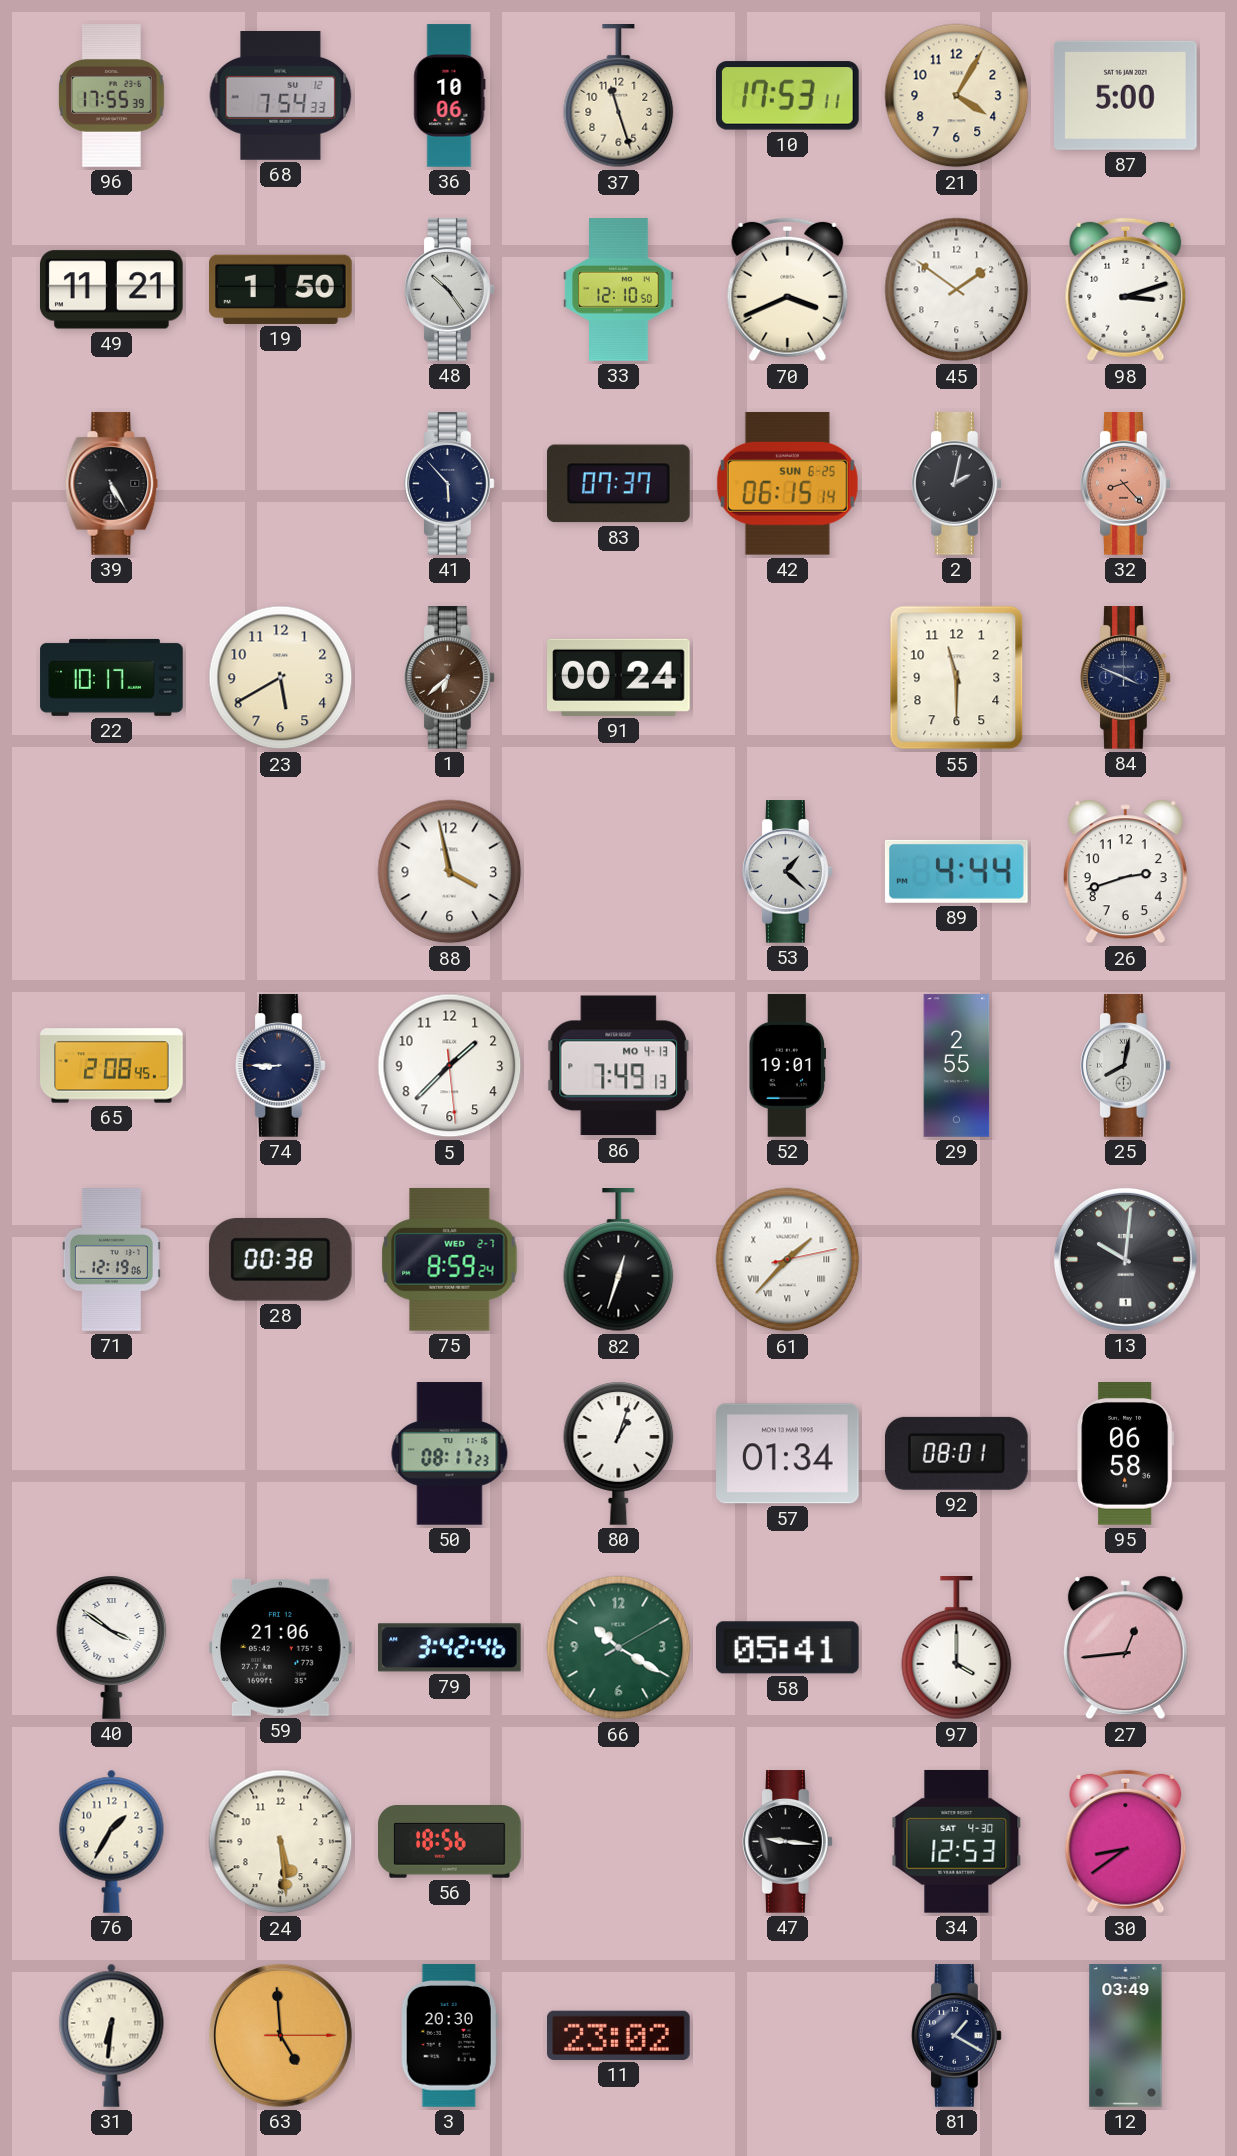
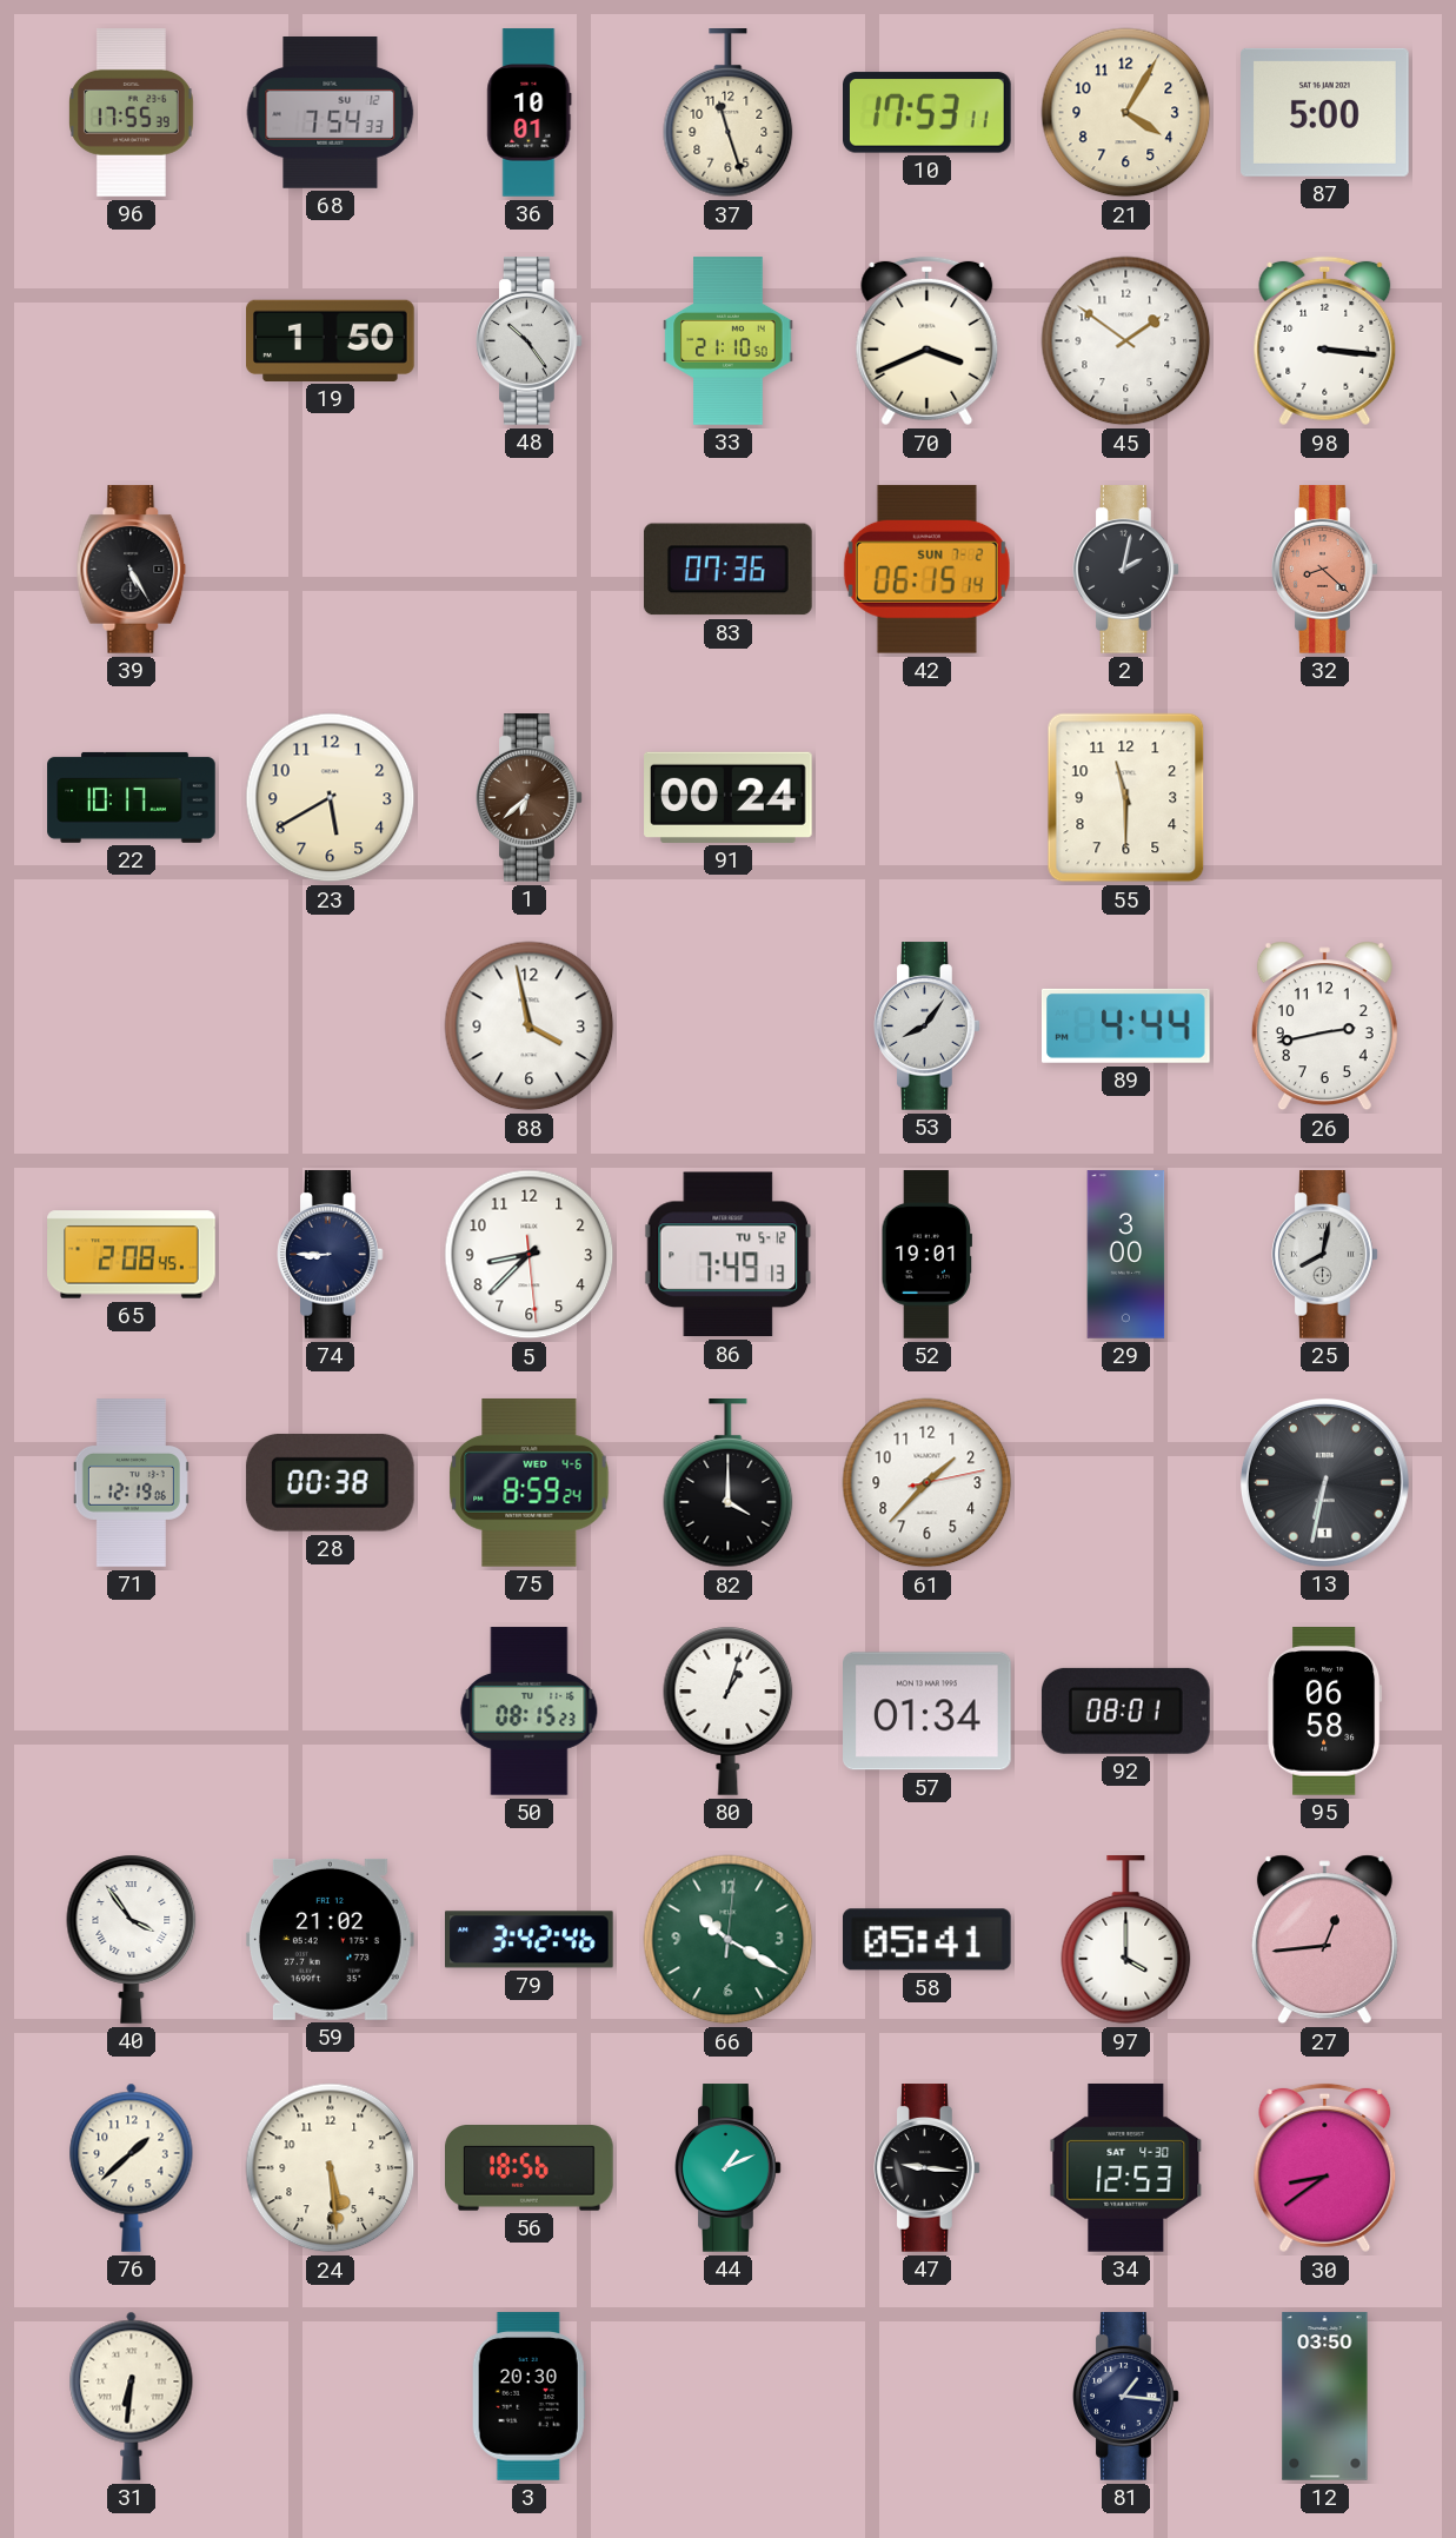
36: 10:06 -> 10:01 (530, 113)
49: 11:21 -> none (111, 290)
33: 12:10 -> 21:10 (729, 341)
98: 3:12 -> 3:16 (1325, 341)
41: 5:53 -> none (450, 484)
83: 07:37 -> 07:36 (727, 570)
42 date: SUN 6-25 -> SUN 7-2 (926, 569)
32: 8:23 -> 8:22 (1325, 570)
84: 3:49 -> none (1126, 678)
53: 1:22 -> 8:06 (928, 1027)
26: 2:42 -> 2:43 (1324, 1027)
5: 1:37 -> 8:37 (530, 1255)
86 date: MO 4-13 -> TU 5-12 (729, 1255)
29: 2:55 -> 3:00 (1126, 1255)
75 date: WED 2-7 -> WED 4-6 (530, 1482)
82: 12:33 -> 4:00 (729, 1484)
61 numerals: Roman -> Arabic (928, 1483)
13: 10:01 -> 6:32 (1324, 1482)
50: 08:17 -> 08:15 (530, 1712)
40: 3:51 -> 3:54 (132, 1939)
59: 21:06 -> 21:02 (330, 1939)
66: 10:20:10 -> 10:20:01 (729, 1940)
76: 1:35 -> 1:38 (132, 2167)
44: none -> 1:11 (729, 2168)
63: 4:59 -> none (280, 2035)
11: 23:02 -> none (619, 2035)
81: 1:20 -> 1:16 (1126, 2397)
12: 03:49 -> 03:50 (1325, 2397)
